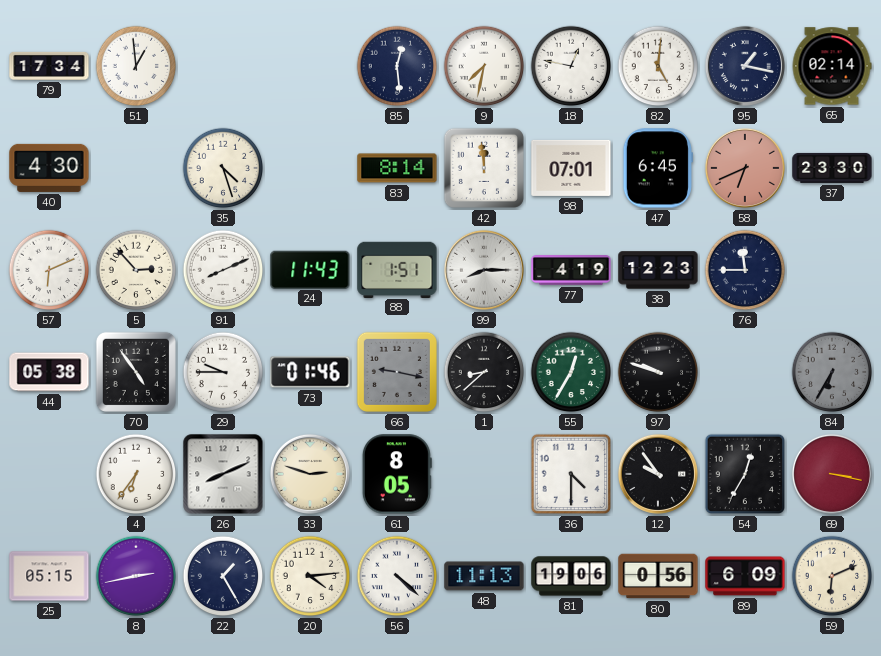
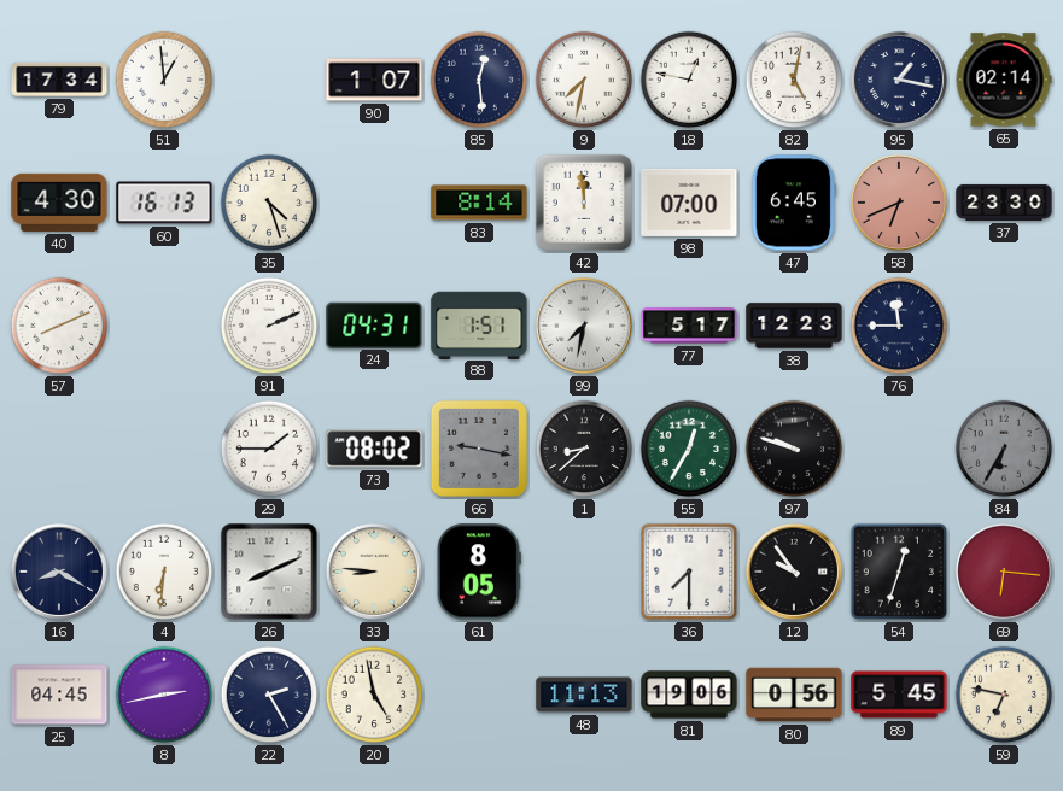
90: none -> 1:07 (374, 80)
82: 5:01 -> 5:02 (794, 80)
60: none -> 16:13 (164, 203)
98: 07:01 -> 07:00 (689, 203)
57: 6:11 -> 8:11 (59, 326)
5: 2:53 -> none (136, 270)
91: 8:11 -> 2:11 (269, 326)
24: 11:43 -> 04:31 (374, 324)
99: 8:15 -> 7:32 (584, 326)
77: 4:19 -> 5:17 (689, 326)
44: 05:38 -> none (49, 372)
70: 4:54 -> none (136, 372)
29: 9:45 -> 1:45 (269, 449)
73: 01:46 -> 08:02 (374, 449)
16: none -> 8:20 (59, 572)
4: 6:36 -> 6:31 (164, 572)
33: 2:48 -> 8:46 (374, 572)
36: 4:30 -> 7:30 (689, 572)
54: 12:35 -> 12:33 (899, 572)
69: 3:17 -> 6:16 (1004, 572)
25: 05:15 -> 04:45 (59, 695)
22: 1:25 -> 2:25 (269, 695)
20: 4:14 -> 4:58 (374, 695)
56: 4:22 -> none (397, 576)
89: 6:09 -> 5:45 (899, 695)
59: 6:11 -> 6:47 (1004, 695)
